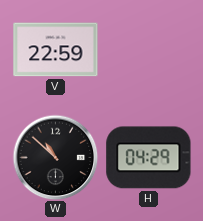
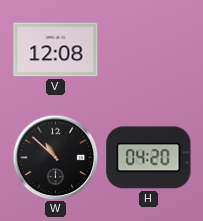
V: 22:59 -> 12:08 (56, 50)
H: 04:29 -> 04:20 (149, 158)
